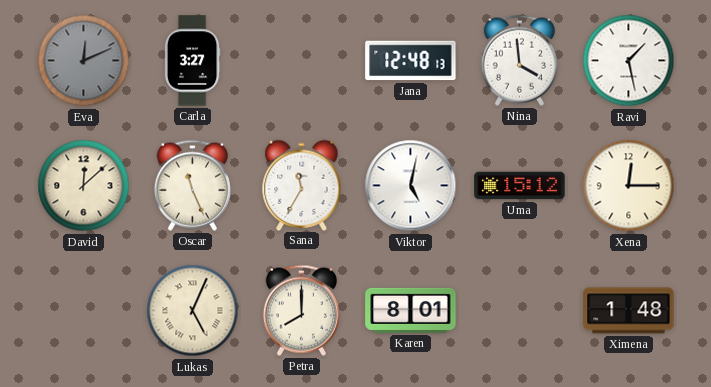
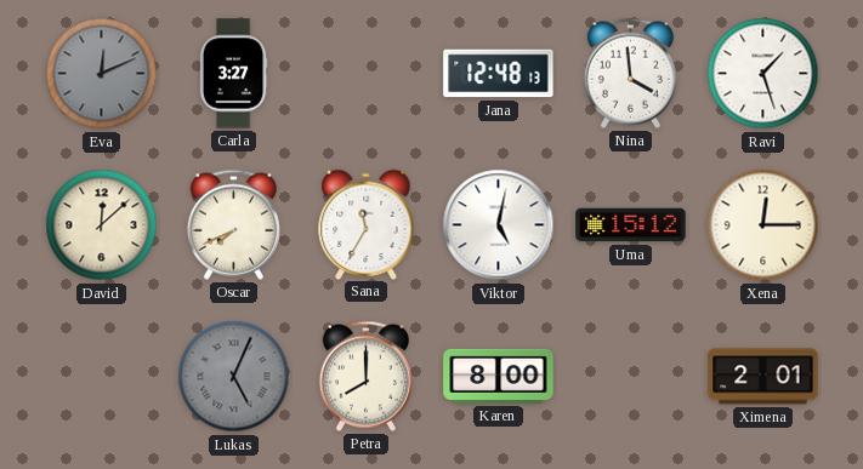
Ravi: 1:28 -> 1:27 (763, 74)
Oscar: 11:26 -> 7:41 (233, 224)
Lukas dial: cream -> grey (234, 377)
Karen: 8:01 -> 8:00 (499, 376)
Ximena: 1:48 -> 2:01 (763, 377)
